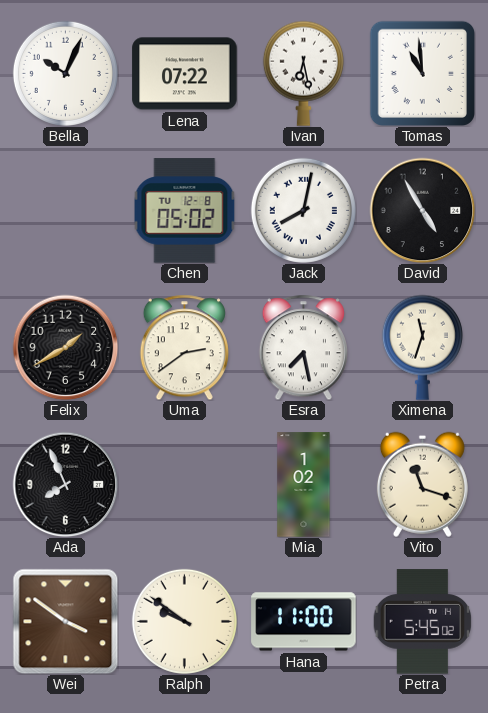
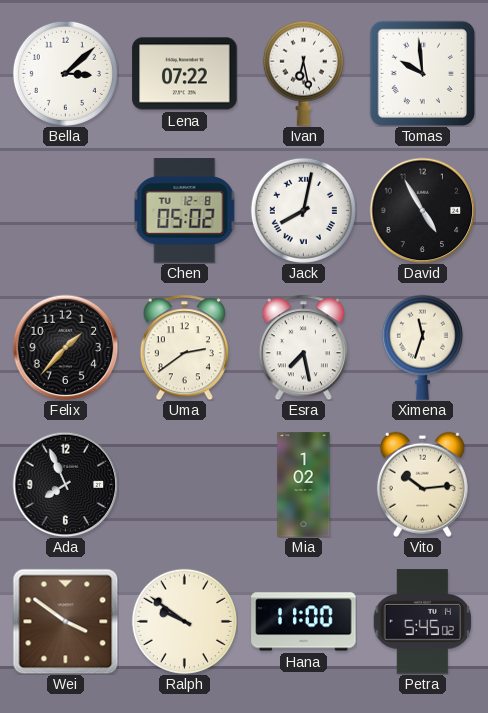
Bella: 10:04 -> 3:08 (65, 73)
Tomas: 10:59 -> 9:59 (422, 73)
Felix: 1:40 -> 1:37 (65, 347)
Vito: 11:18 -> 10:14 (422, 484)
